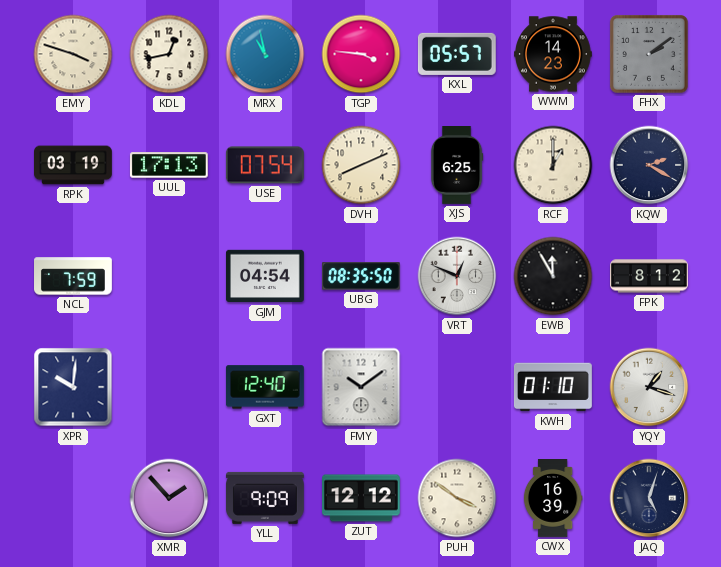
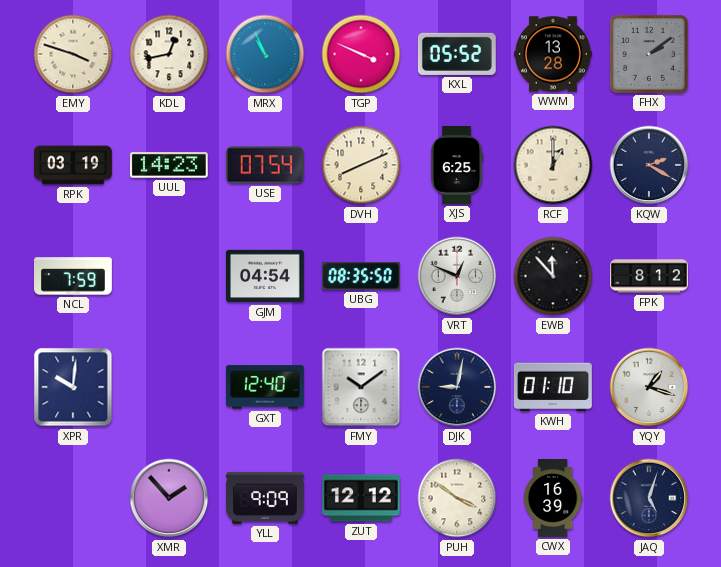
MRX: 10:58 -> 10:56 (265, 54)
TGP: 3:46 -> 3:49 (361, 54)
KXL: 05:57 -> 05:52 (457, 54)
WWM: 14:23 -> 13:28 (554, 54)
UUL: 17:13 -> 14:23 (169, 165)
EWB: 11:55 -> 11:53 (553, 276)
DJK: none -> 9:02 (457, 387)
